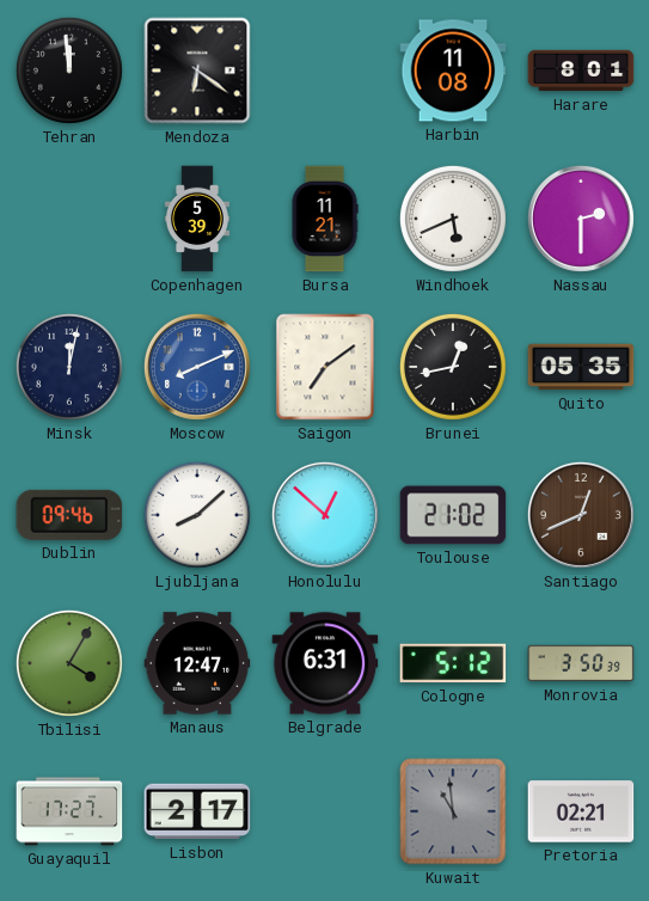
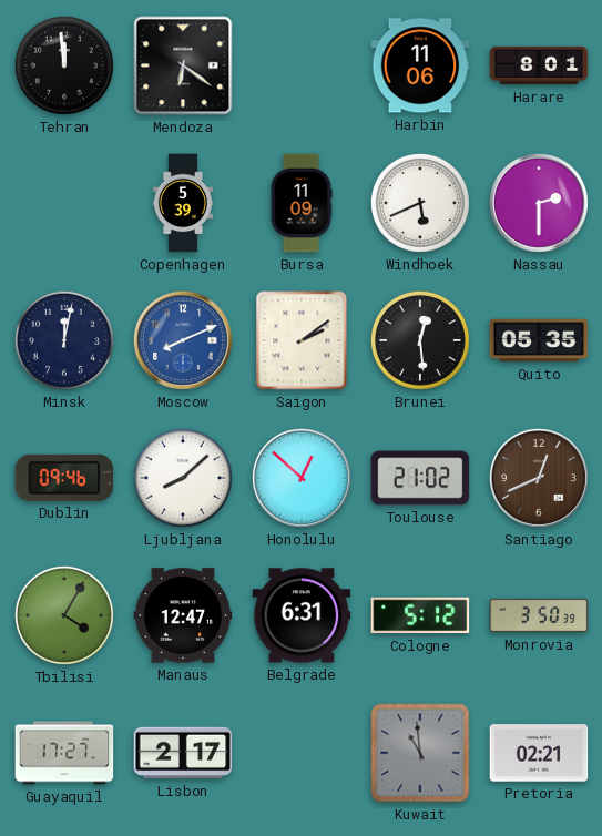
Harbin: 11:08 -> 11:06 (420, 65)
Bursa: 11:21 -> 11:09 (302, 203)
Saigon: 7:09 -> 2:09 (302, 340)
Brunei: 12:43 -> 12:29 (420, 340)
